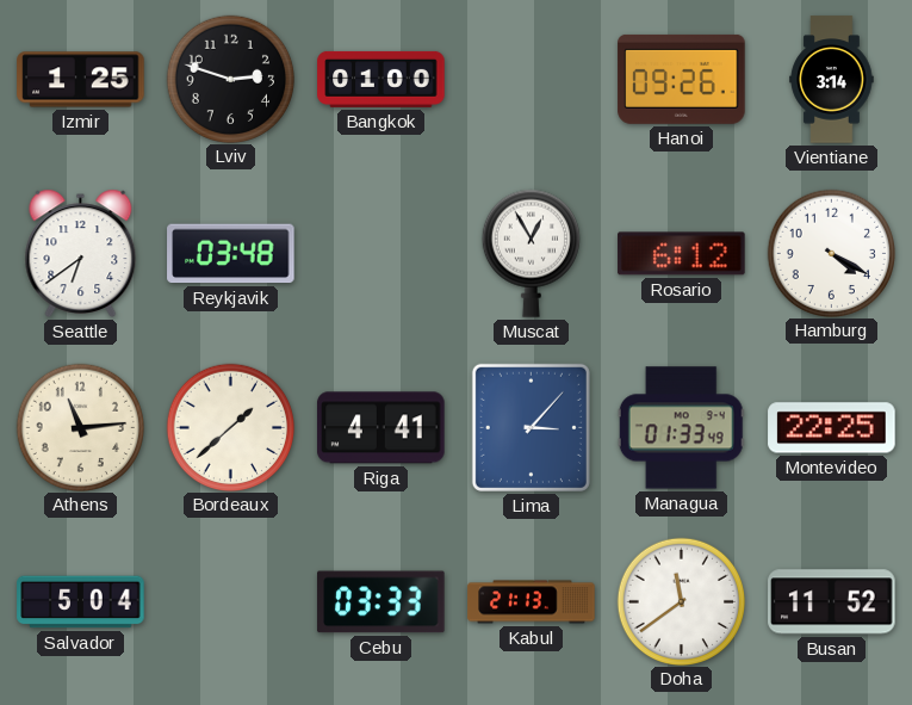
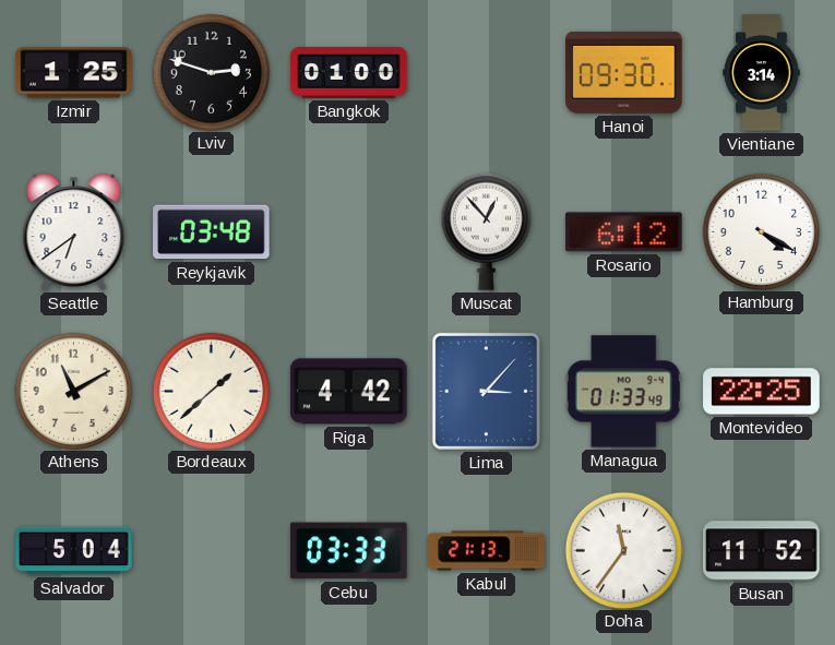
Hanoi: 09:26 -> 09:30 (624, 72)
Muscat: 12:55 -> 12:53 (486, 231)
Athens: 11:14 -> 11:10 (73, 391)
Riga: 4:41 -> 4:42 (349, 392)
Doha: 11:39 -> 11:36 (623, 550)
